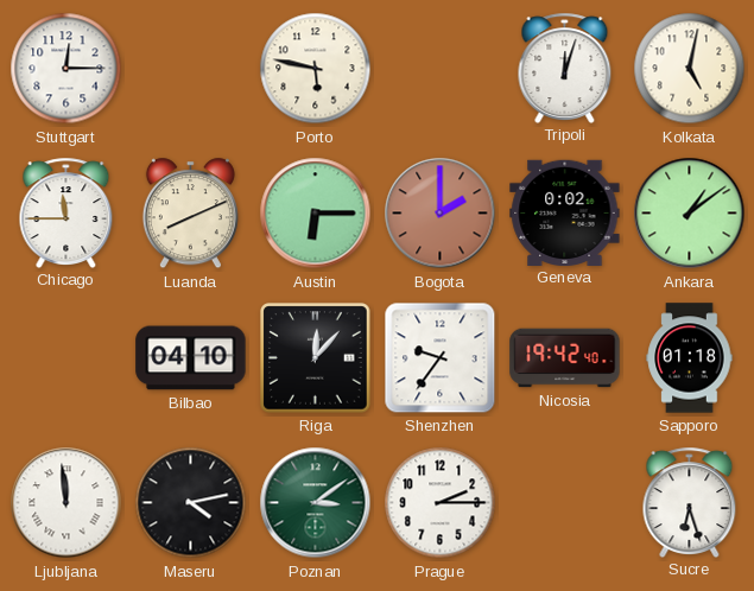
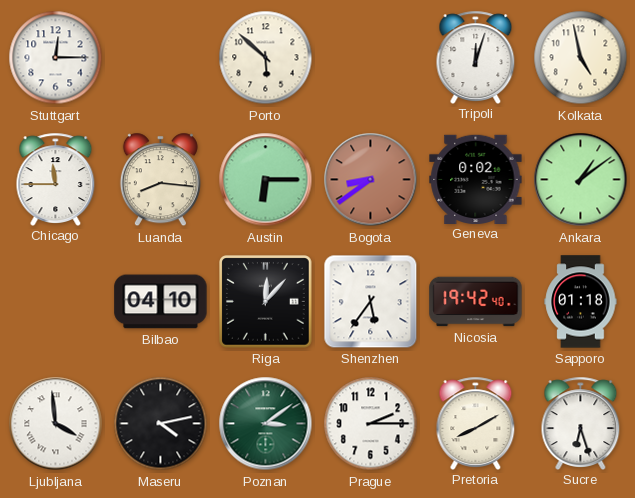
Porto: 5:47 -> 5:52 (266, 58)
Kolkata: 5:02 -> 4:58 (581, 58)
Luanda: 8:11 -> 8:16 (160, 180)
Bogota: 2:00 -> 8:39 (371, 180)
Shenzhen: 9:36 -> 5:36 (371, 302)
Ljubljana: 11:59 -> 3:59 (56, 424)
Pretoria: none -> 8:10 (476, 423)
